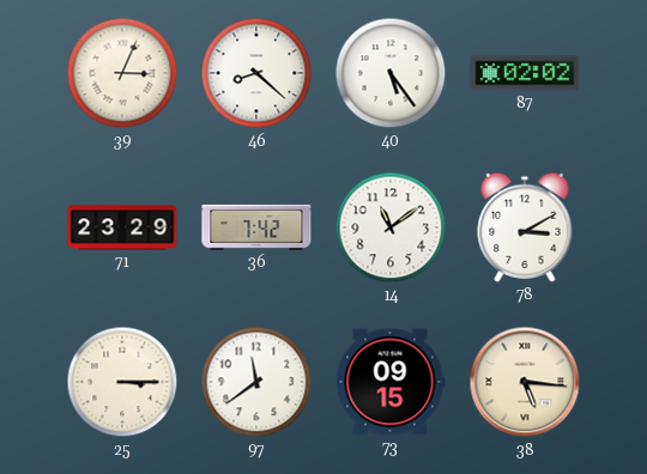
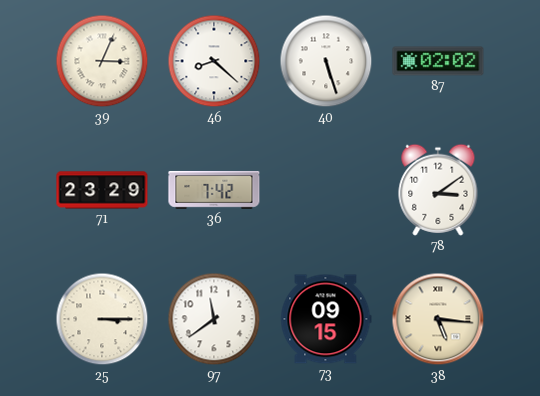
40: 5:24 -> 5:27 (326, 61)
14: 11:09 -> none (391, 227)
78: 3:10 -> 3:09 (438, 190)
